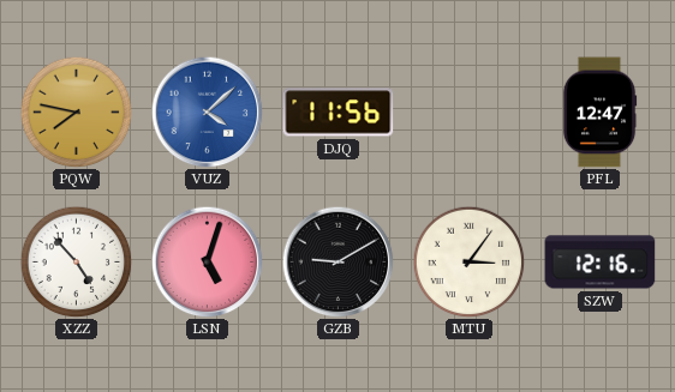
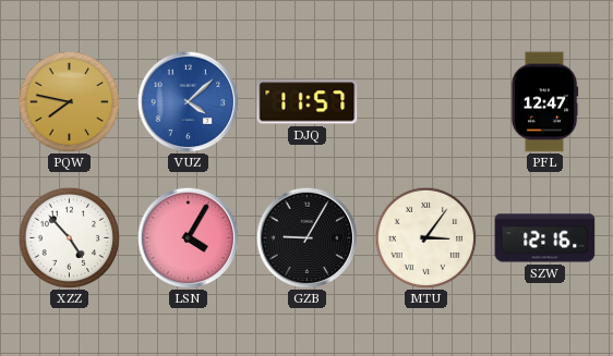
DJQ: 11:56 -> 11:57 (308, 102)
LSN: 5:03 -> 4:05 (188, 237)
GZB: 9:10 -> 9:05 (306, 237)
